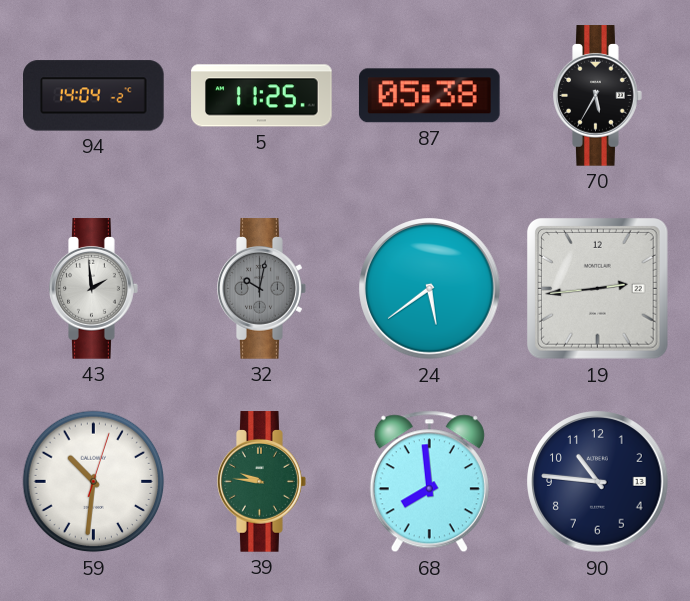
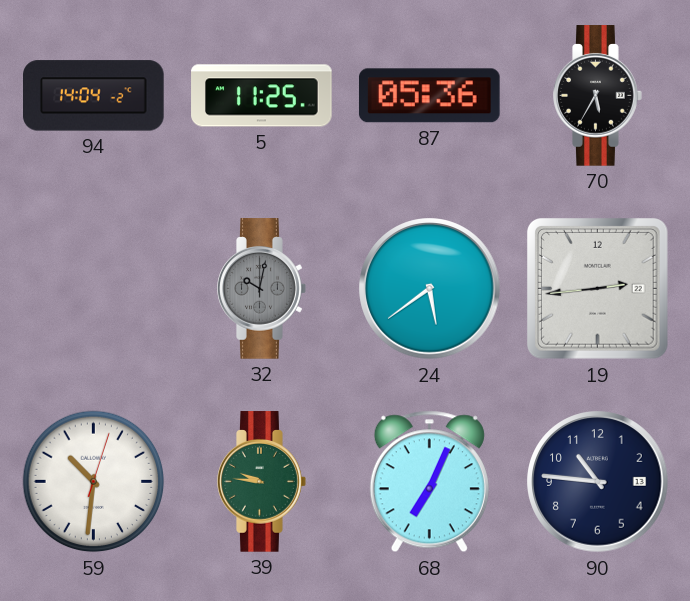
87: 05:38 -> 05:36 (429, 96)
43: 1:59 -> none (94, 289)
68: 7:59 -> 7:04 (429, 482)
